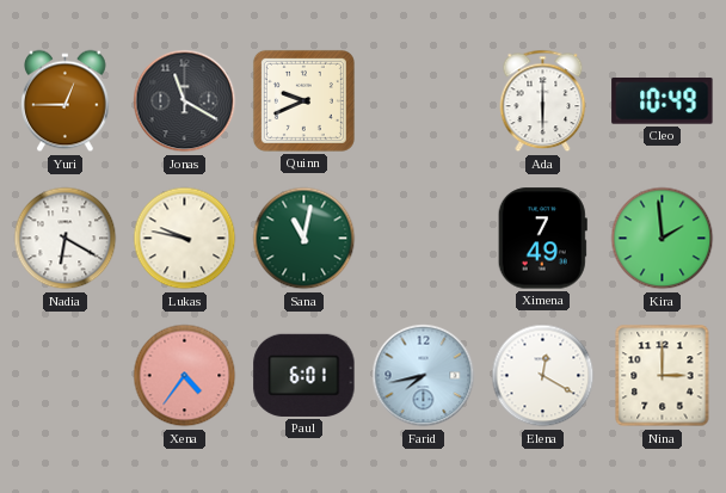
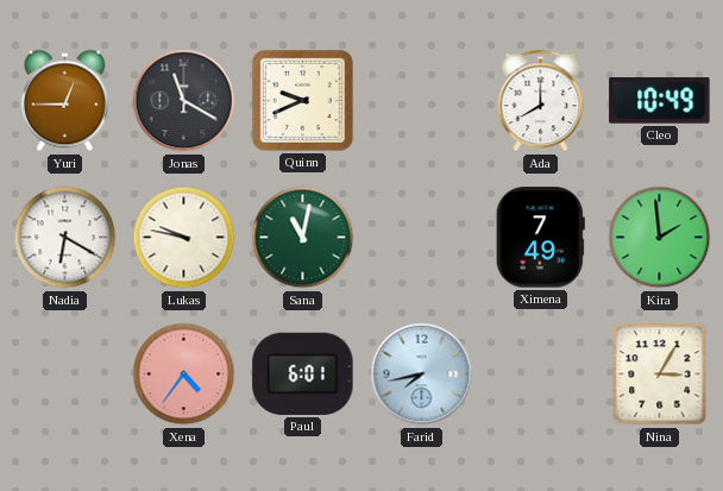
Ada: 6:00 -> 8:00 (541, 101)
Elena: 12:20 -> none (543, 376)
Nina: 3:00 -> 3:05 (660, 374)
